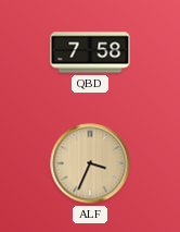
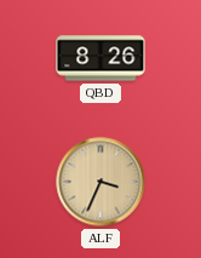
QBD: 7:58 -> 8:26 (100, 58)
